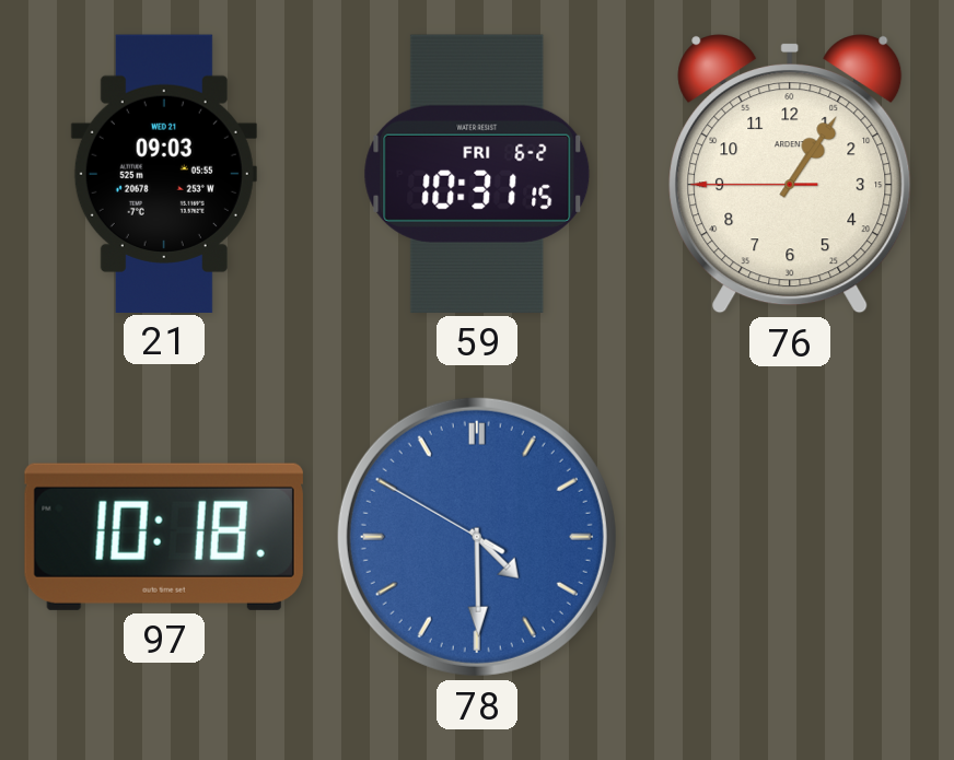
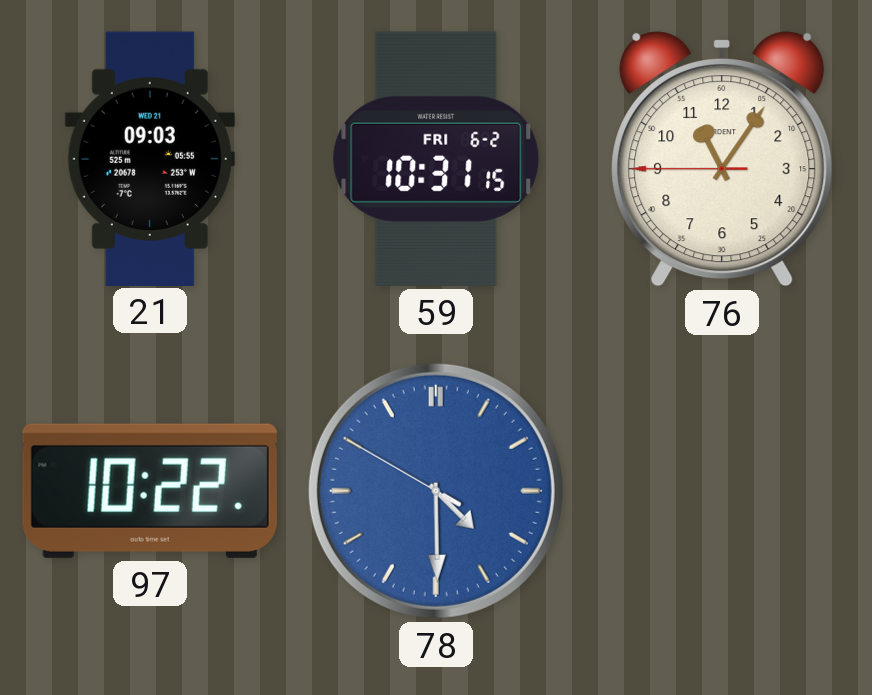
76: 1:05 -> 11:05 (722, 159)
97: 10:18 -> 10:22 (150, 491)
